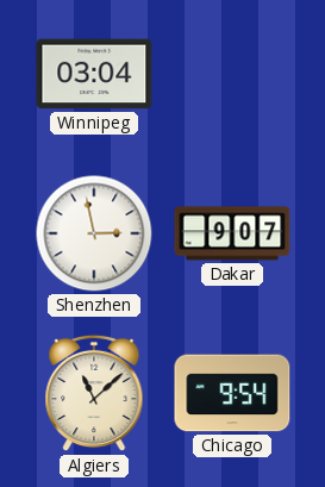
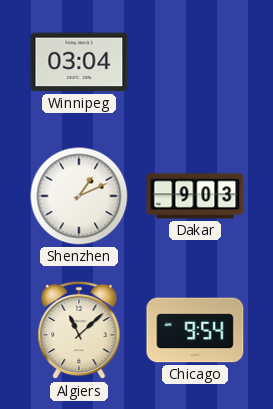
Shenzhen: 2:58 -> 1:11 (79, 196)
Dakar: 9:07 -> 9:03 (195, 196)
